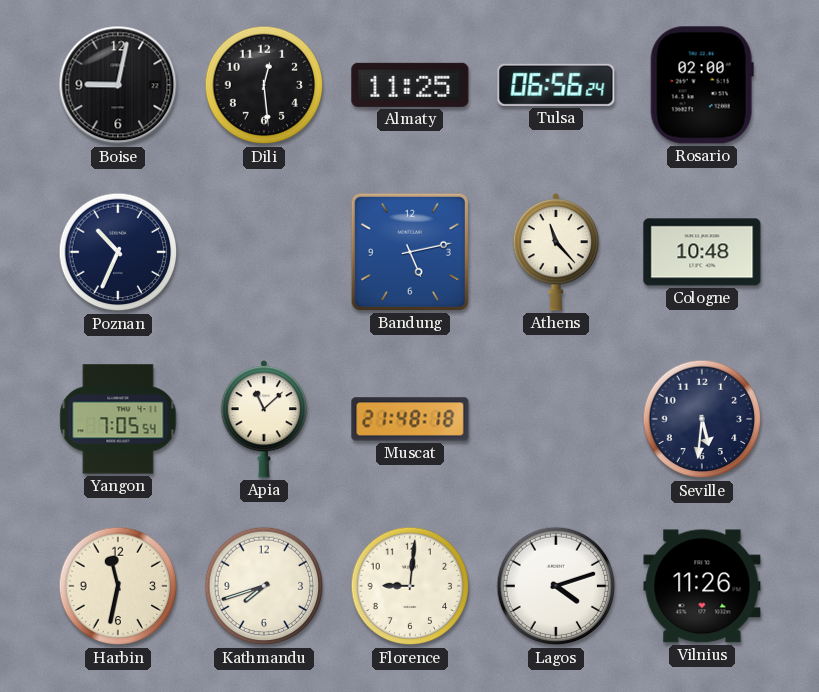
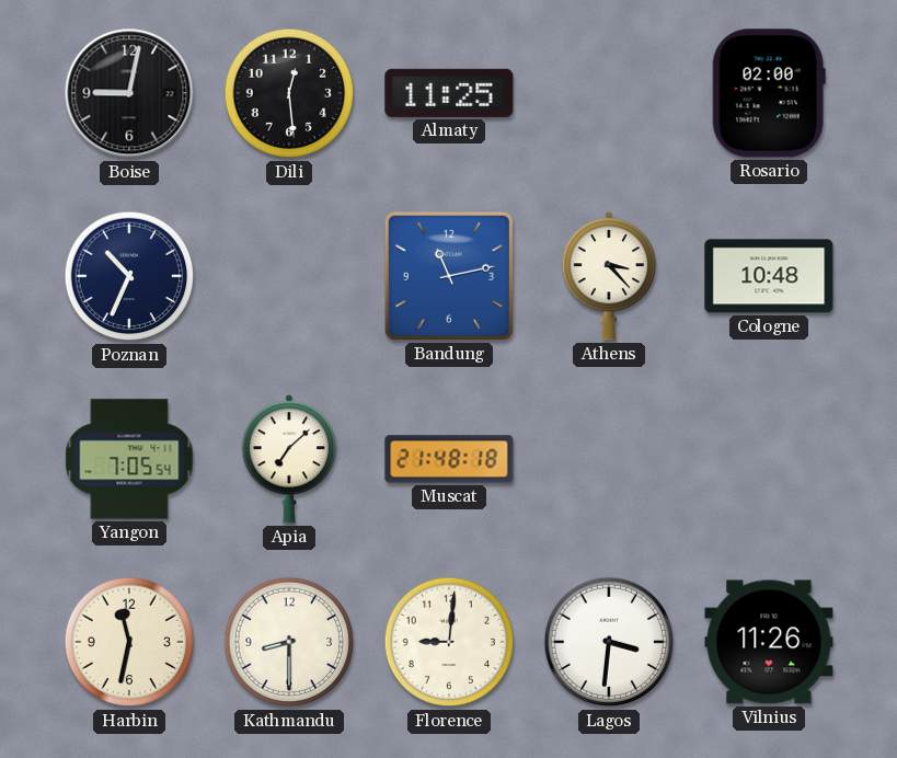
Tulsa: 06:56 -> none (556, 85)
Bandung: 5:13 -> 11:13 (449, 276)
Athens: 11:23 -> 3:23 (609, 276)
Apia: 11:08 -> 7:08 (289, 459)
Seville: 5:31 -> none (702, 419)
Kathmandu: 7:42 -> 8:30 (289, 642)
Lagos: 4:12 -> 3:31 (609, 642)
